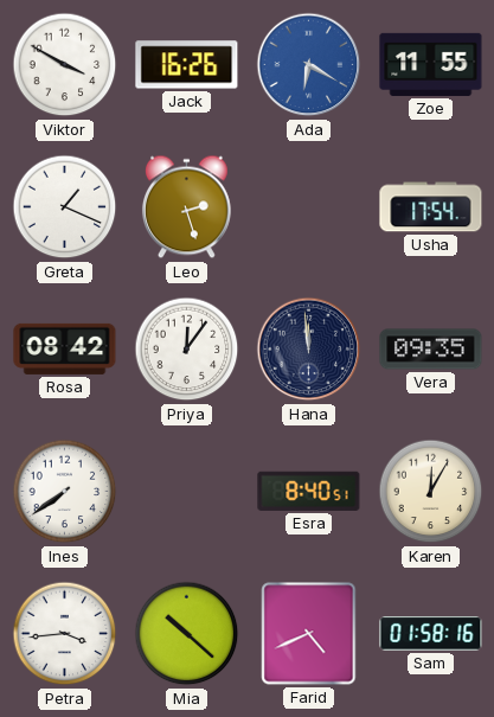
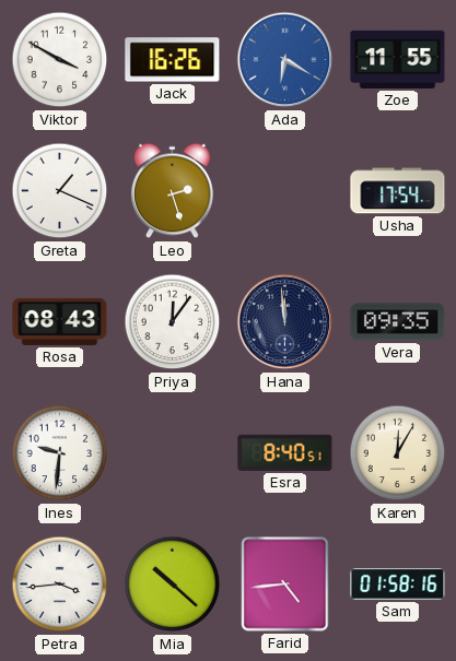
Rosa: 08:42 -> 08:43 (60, 321)
Ines: 7:39 -> 9:31 (60, 453)
Farid: 4:41 -> 4:44 (285, 585)
